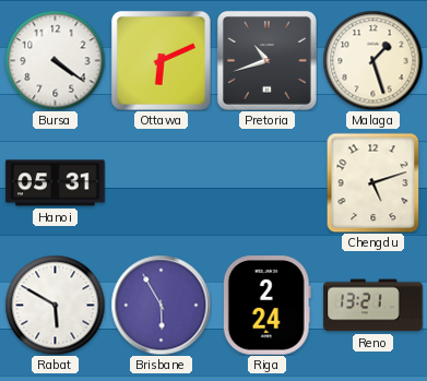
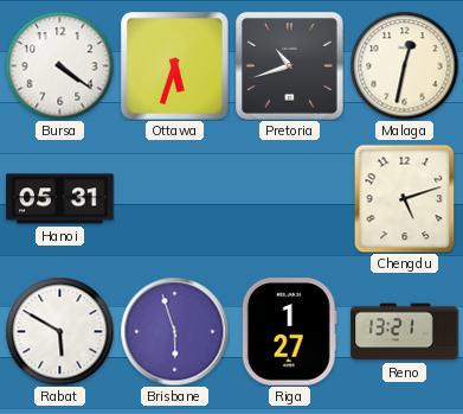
Ottawa: 6:11 -> 5:33 (174, 65)
Malaga: 1:27 -> 12:32 (404, 65)
Brisbane: 5:55 -> 5:57 (174, 331)
Riga: 2:24 -> 1:27 (289, 332)
